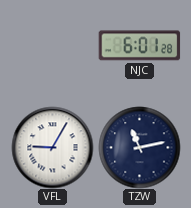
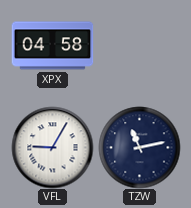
XPX: none -> 04:58 (52, 46)
NJC: 6:01 -> none (139, 46)
